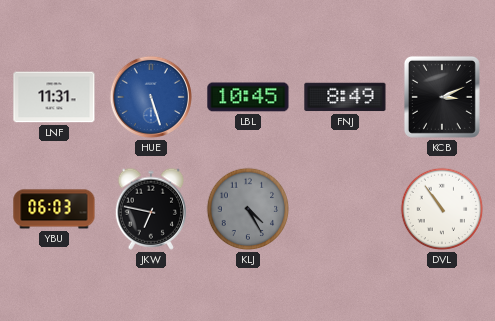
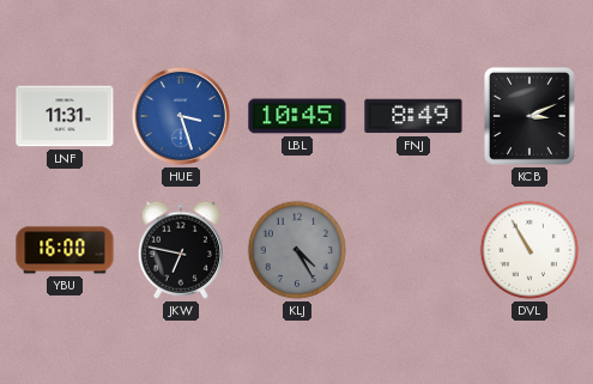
HUE: 5:27 -> 3:27 (181, 116)
YBU: 06:03 -> 16:00 (65, 250)
DVL: 10:54 -> 10:55 (530, 250)
